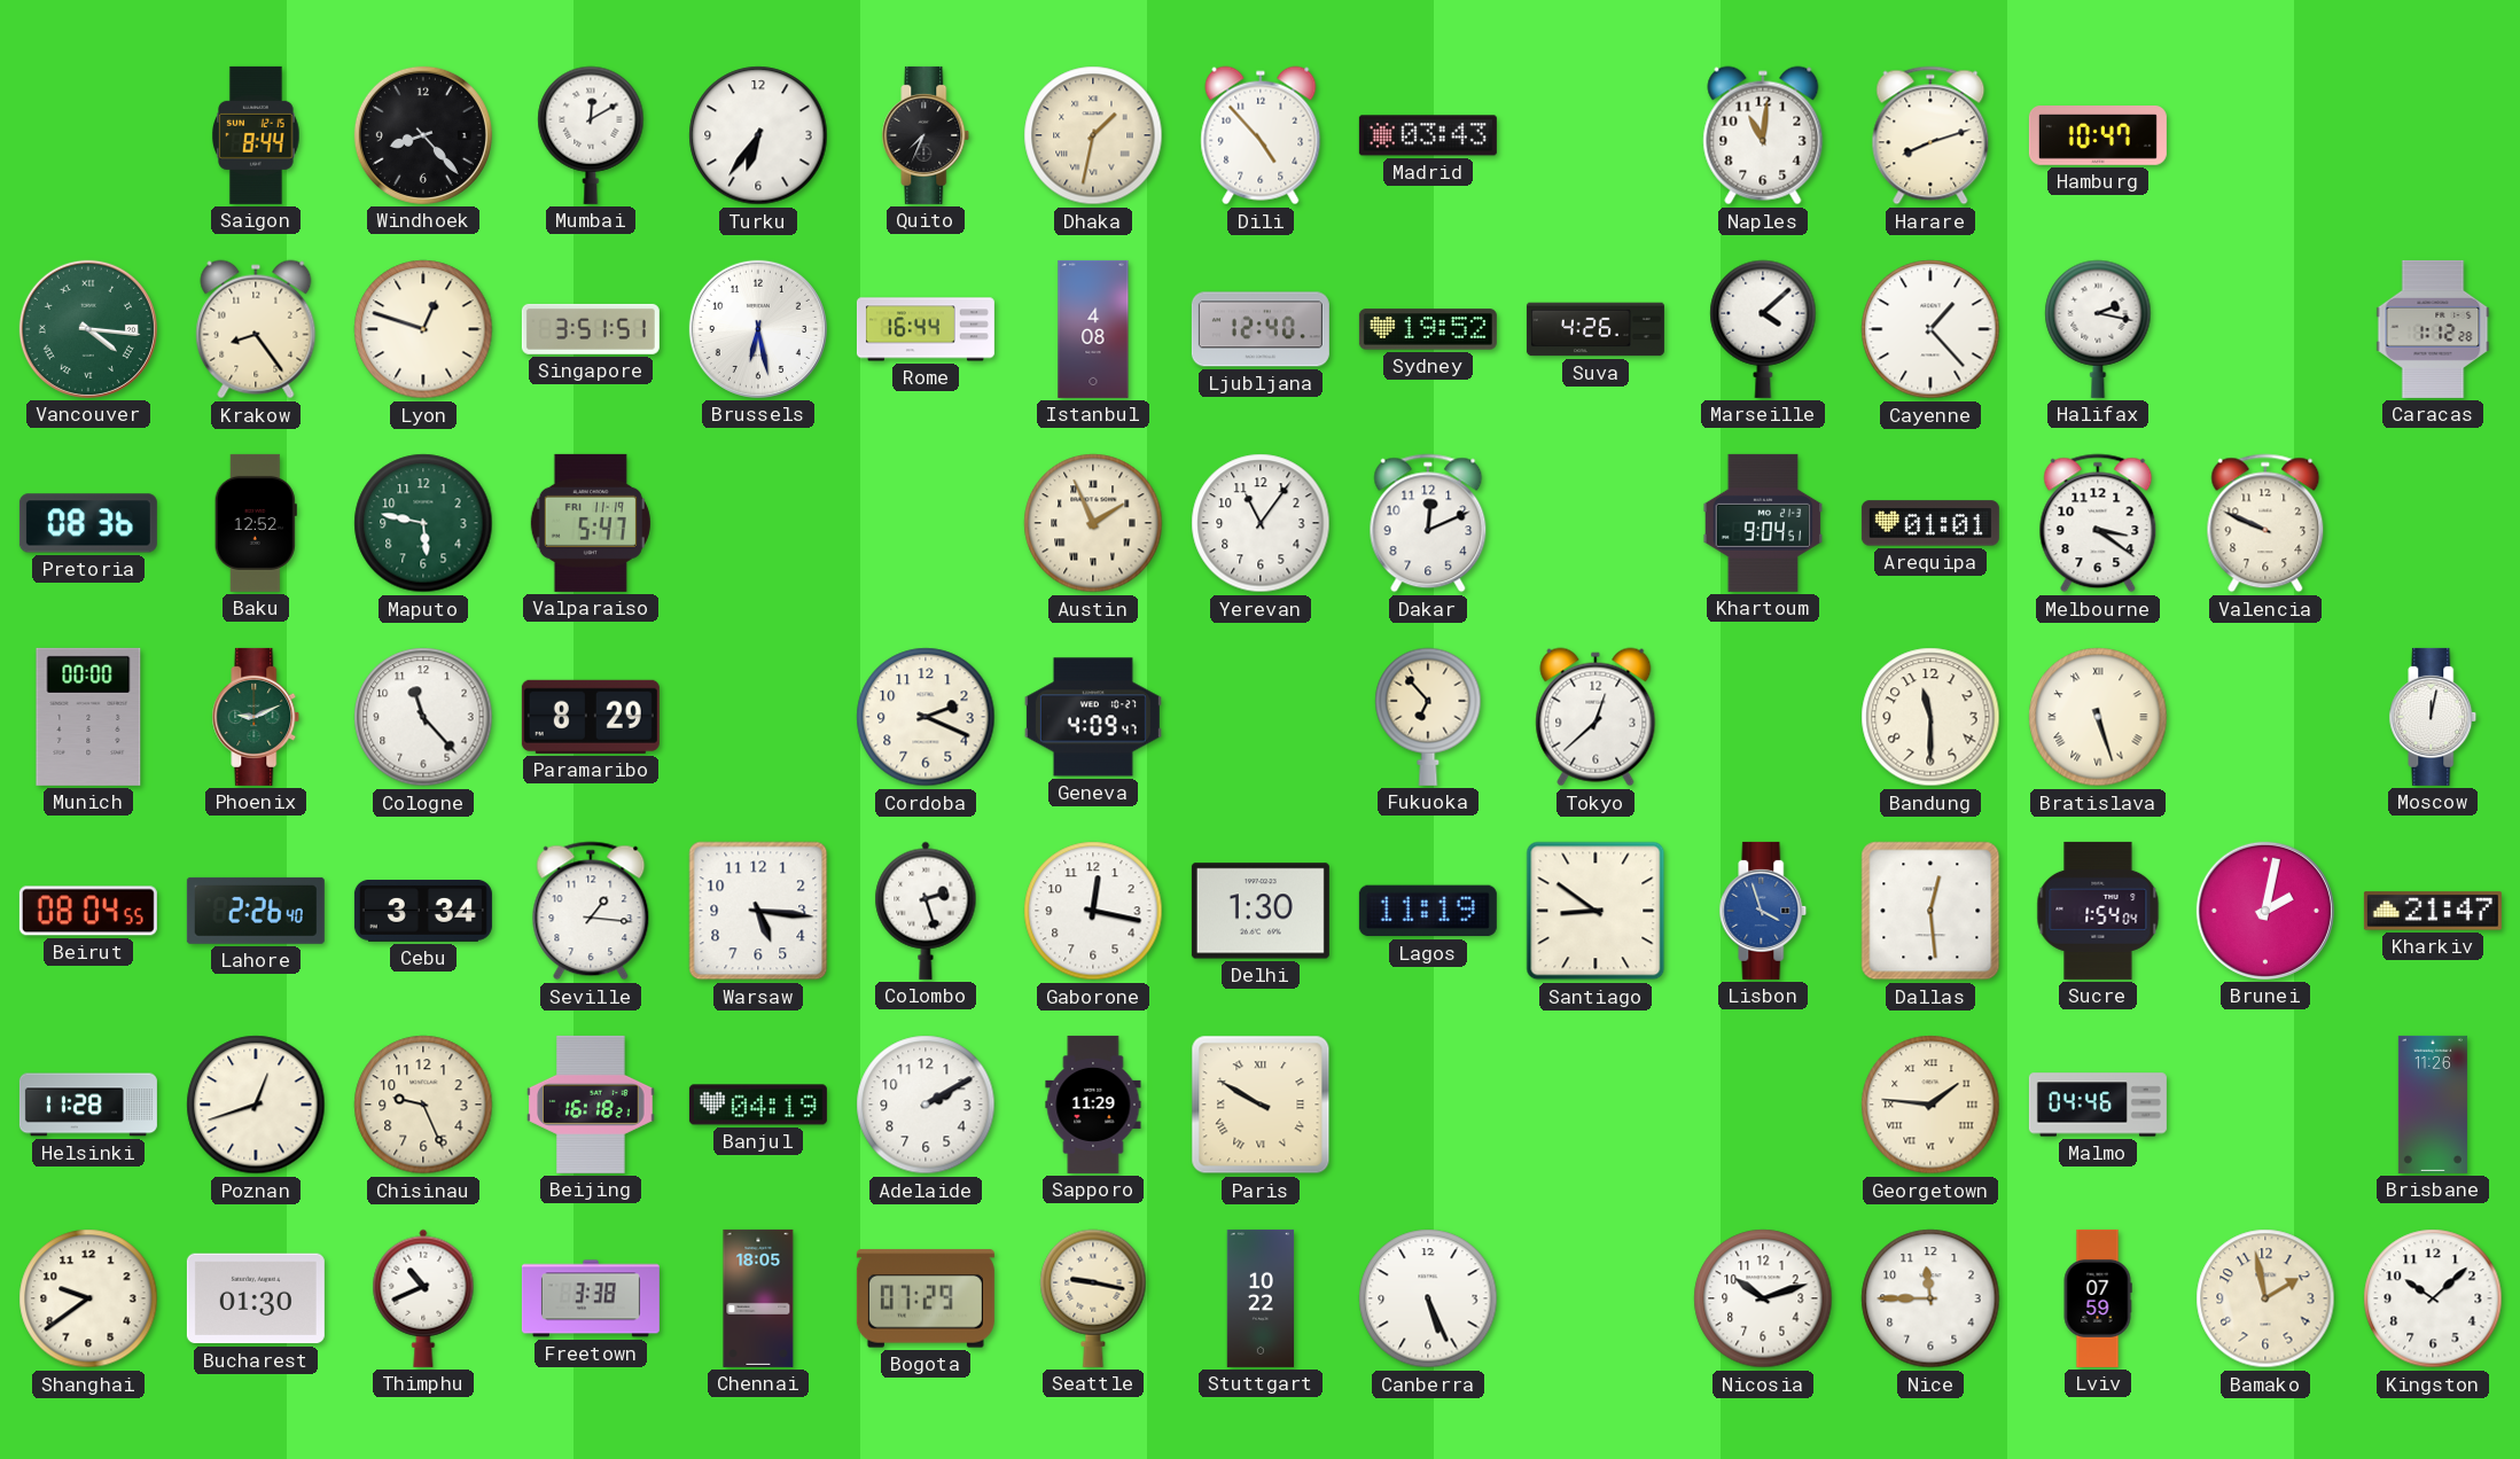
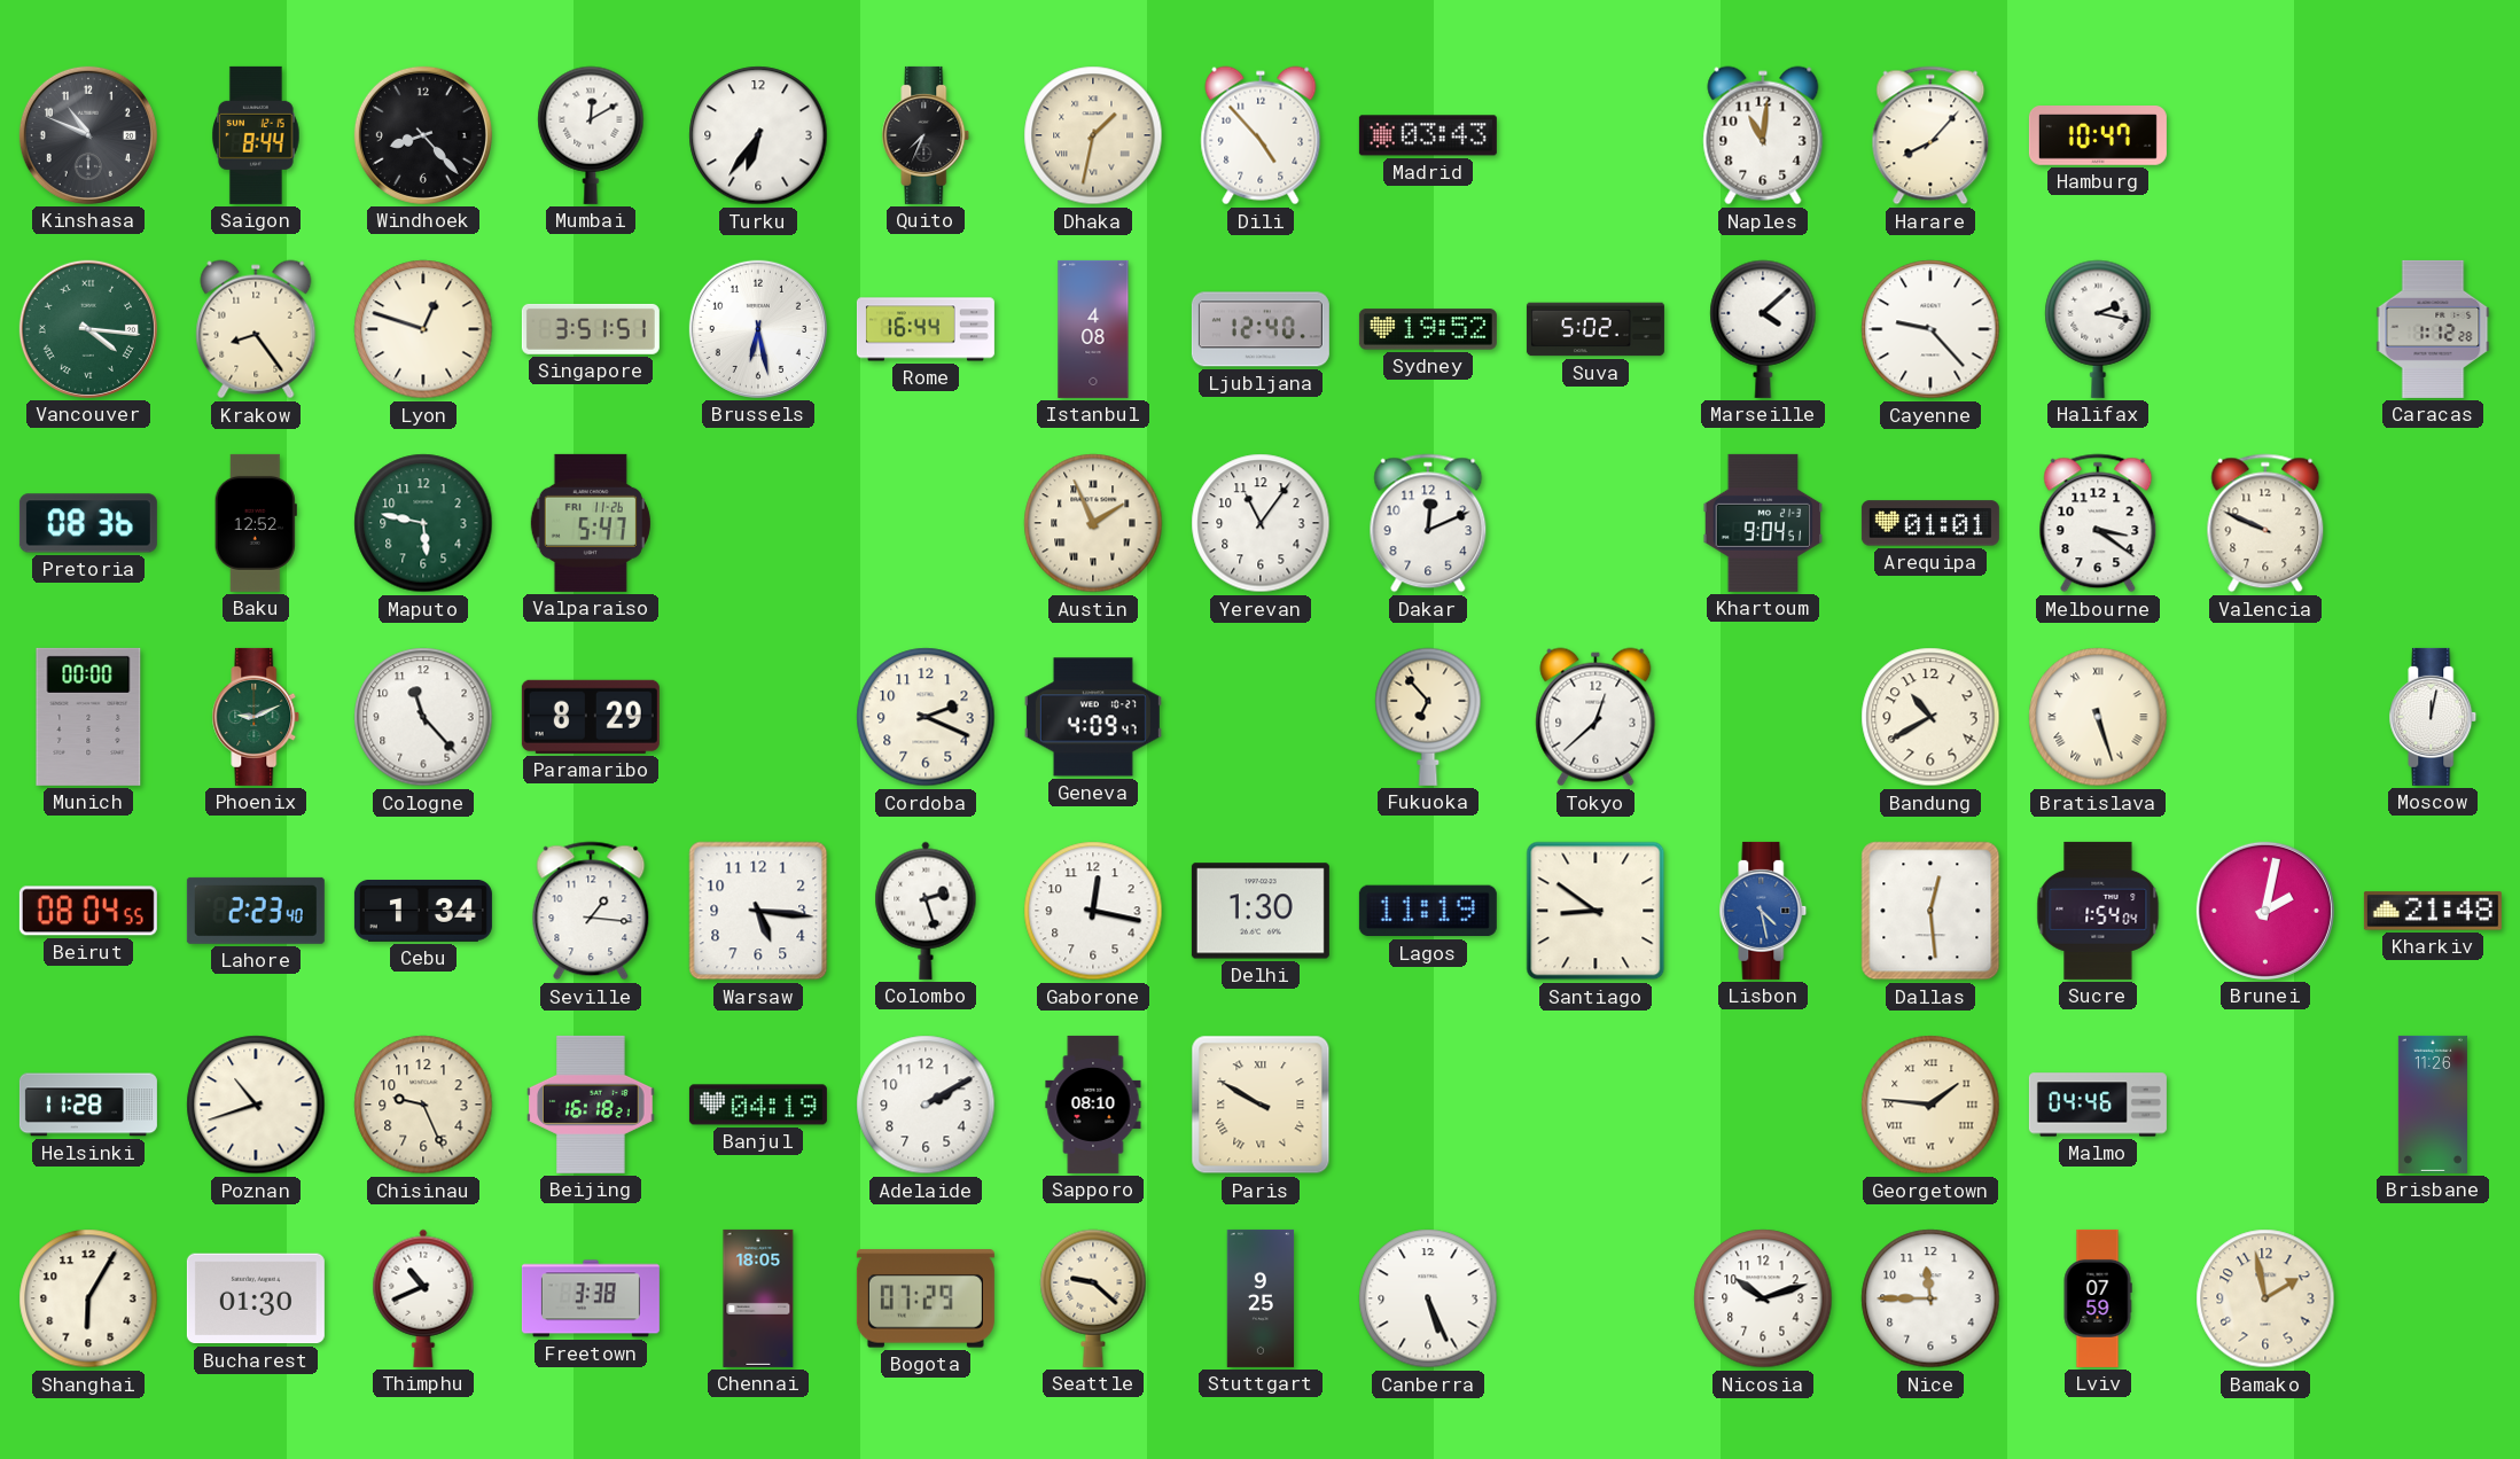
Kinshasa: none -> 10:49 (88, 135)
Harare: 8:12 -> 8:07 (1930, 135)
Suva: 4:26 -> 5:02 (1596, 329)
Cayenne: 1:23 -> 9:23 (1930, 329)
Valparaiso date: FRI 11-19 -> FRI 11-26 (591, 523)
Bandung: 11:30 -> 10:40 (1930, 717)
Lahore: 2:26 -> 2:23 (256, 911)
Cebu: 3:34 -> 1:34 (423, 912)
Lisbon: 3:57 -> 4:28 (1763, 911)
Kharkiv: 21:47 -> 21:48 (2433, 911)
Poznan: 12:42 -> 10:42 (256, 1105)
Sapporo: 11:29 -> 08:10 (1093, 1105)
Shanghai: 9:39 -> 6:05 (88, 1298)
Seattle: 9:17 -> 9:22 (1093, 1298)
Stuttgart: 10:22 -> 9:25 (1261, 1298)
Kingston: 10:08 -> none (2433, 1298)
